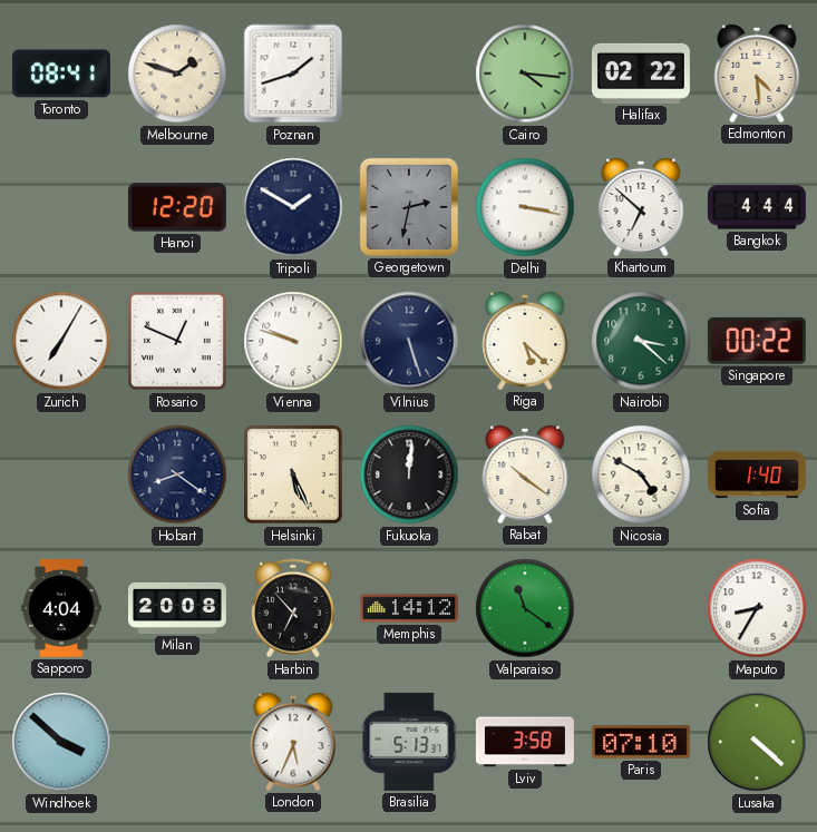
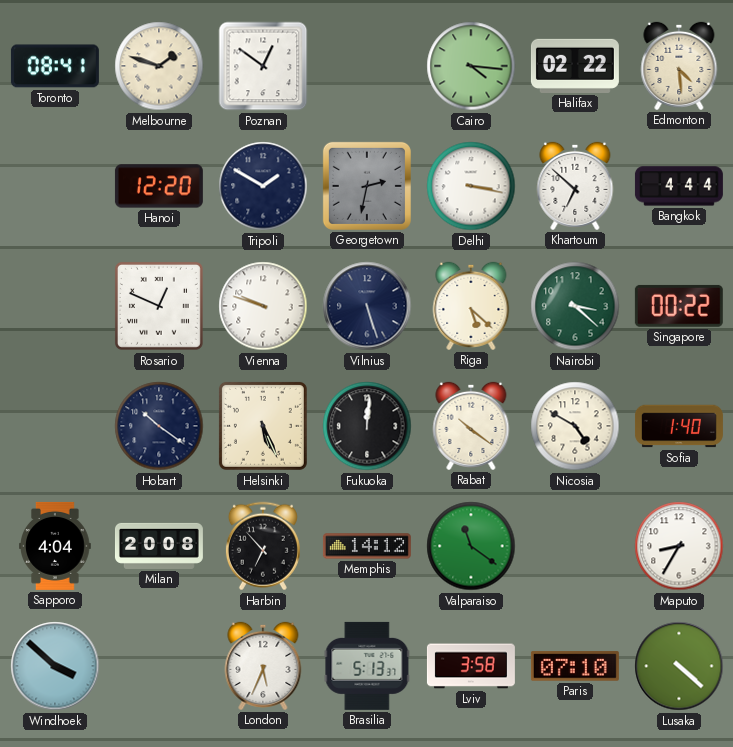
Poznan: 1:42 -> 12:51 (263, 66)
Zurich: 7:05 -> none (61, 341)
Hobart: 8:21 -> 10:21 (159, 426)
